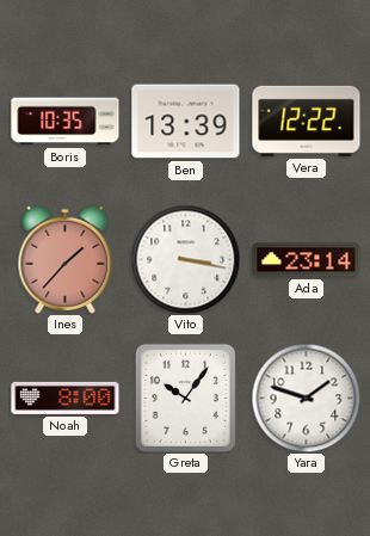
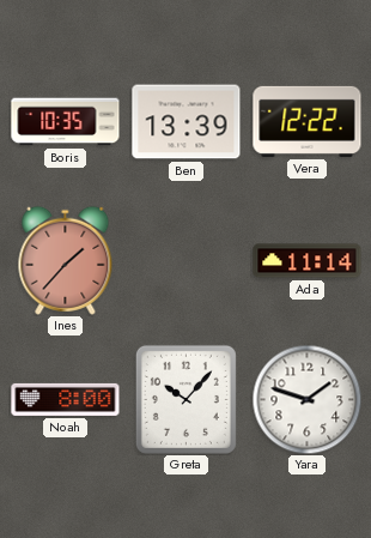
Vito: 3:17 -> none (185, 259)
Ada: 23:14 -> 11:14 (308, 261)
Greta: 10:06 -> 10:07 (185, 399)
